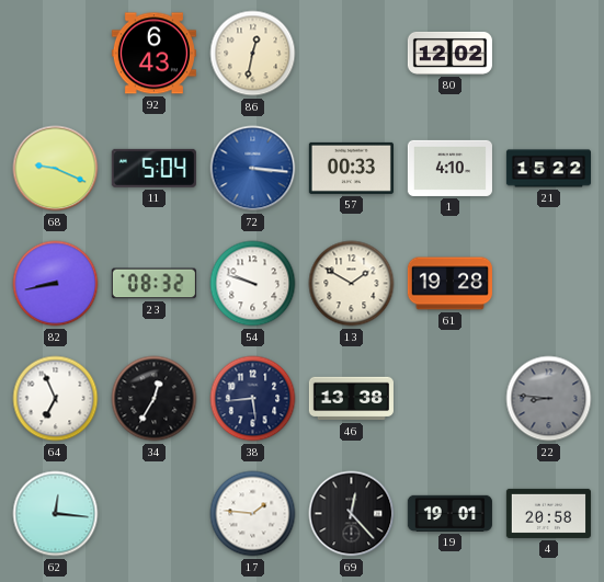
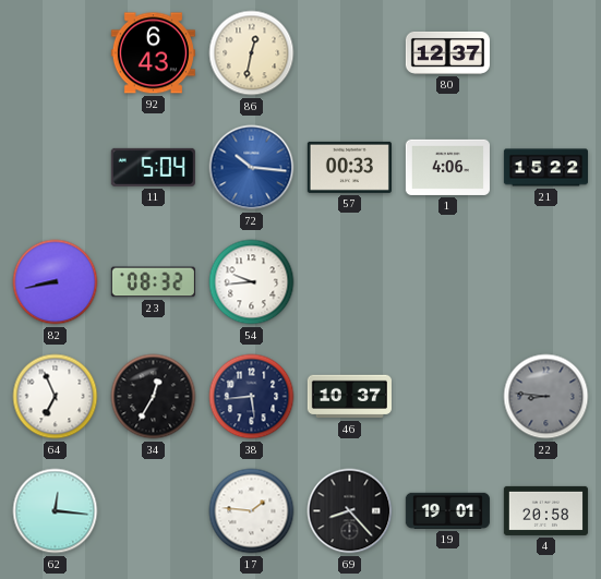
80: 12:02 -> 12:37 (447, 52)
68: 9:19 -> none (56, 169)
72: 3:16 -> 10:16 (252, 168)
1: 4:10 -> 4:06 (447, 167)
54: 9:48 -> 9:44 (252, 282)
13: 1:50 -> none (352, 284)
61: 19:28 -> none (449, 284)
46: 13:38 -> 10:37 (349, 397)
69: 12:23 -> 8:23 (350, 511)
